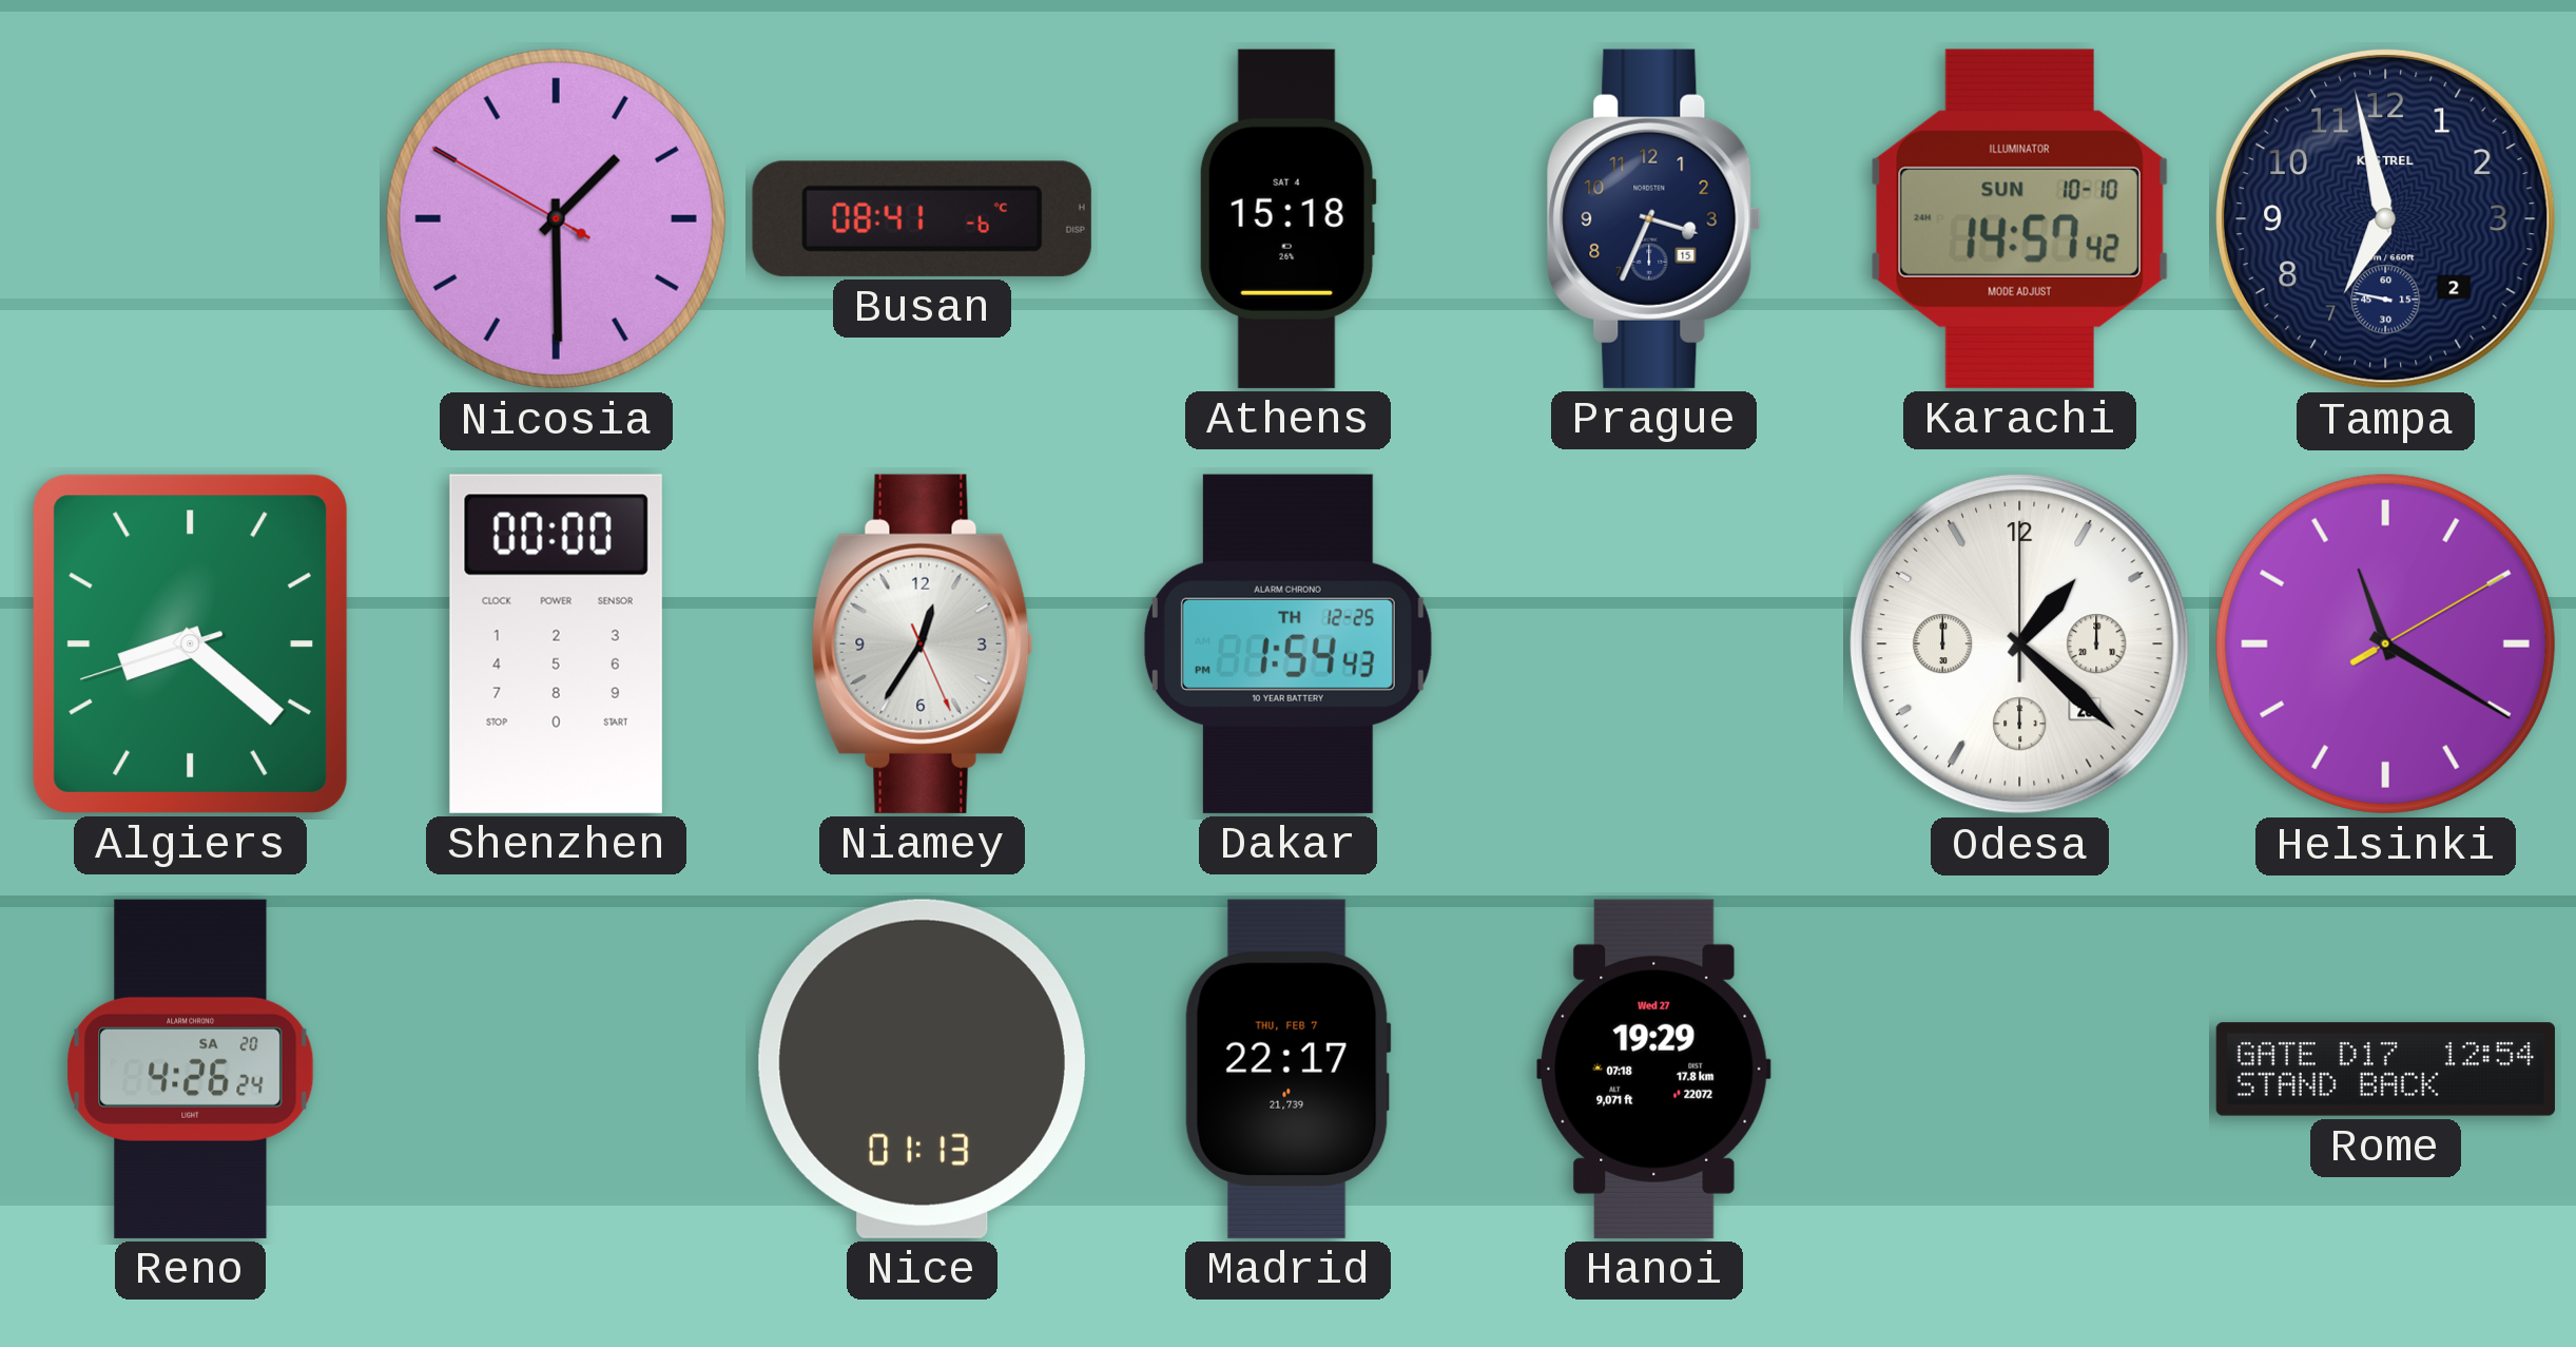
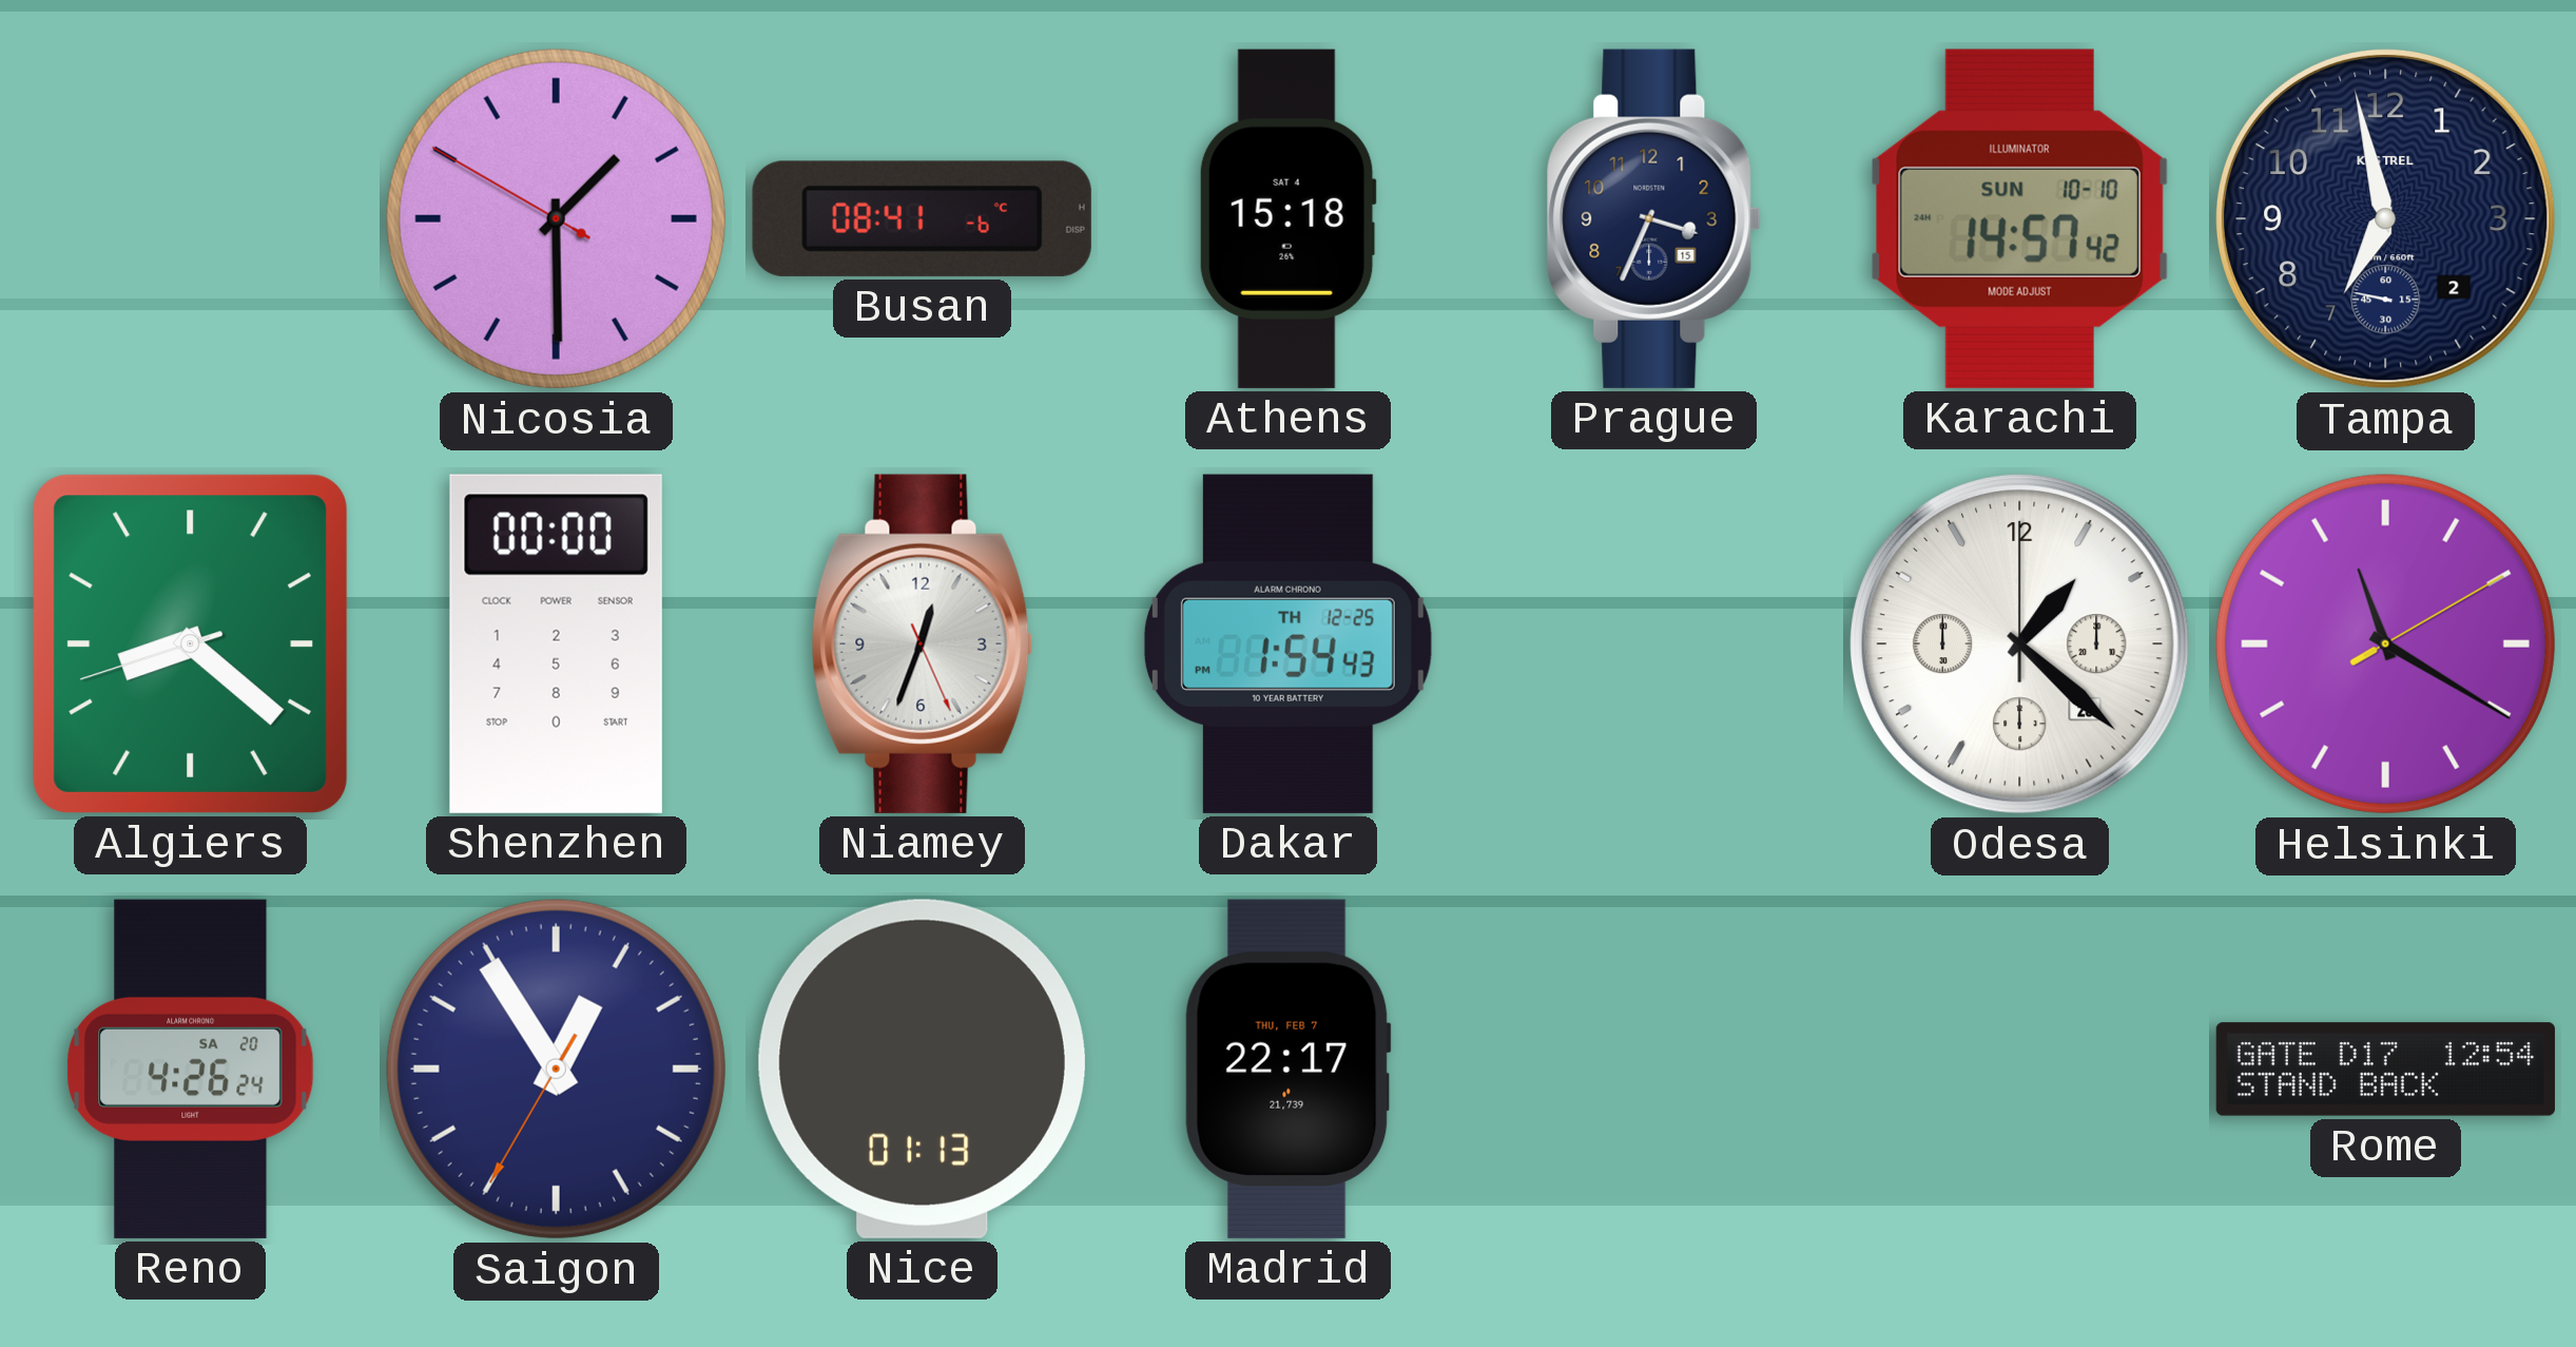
Niamey: 12:35 -> 12:33 (922, 643)
Saigon: none -> 12:54 (556, 1069)
Hanoi: 19:29 -> none (1654, 1069)
